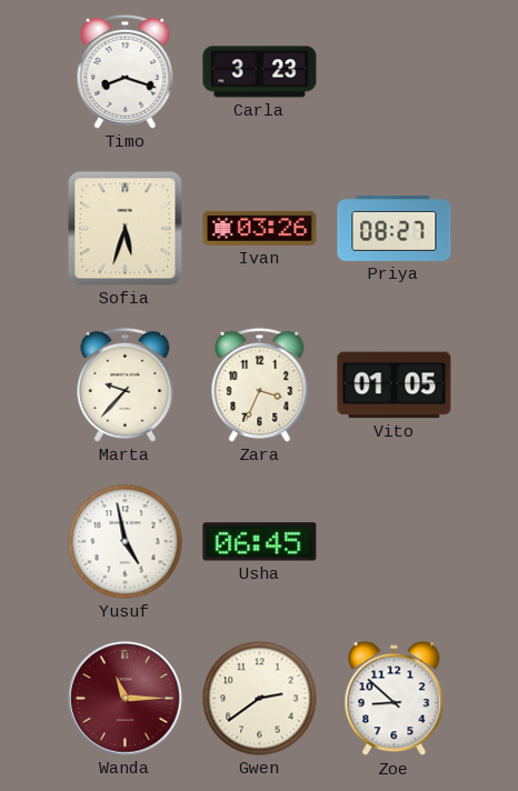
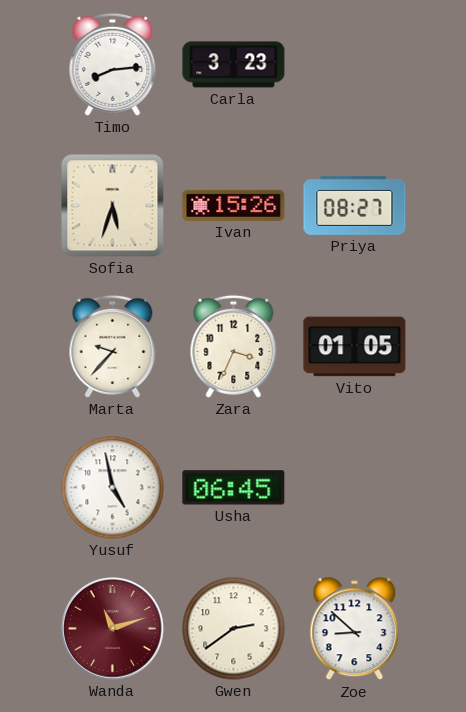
Timo: 8:18 -> 8:14 (113, 64)
Ivan: 03:26 -> 15:26 (234, 205)
Wanda: 11:15 -> 11:12 (113, 629)
